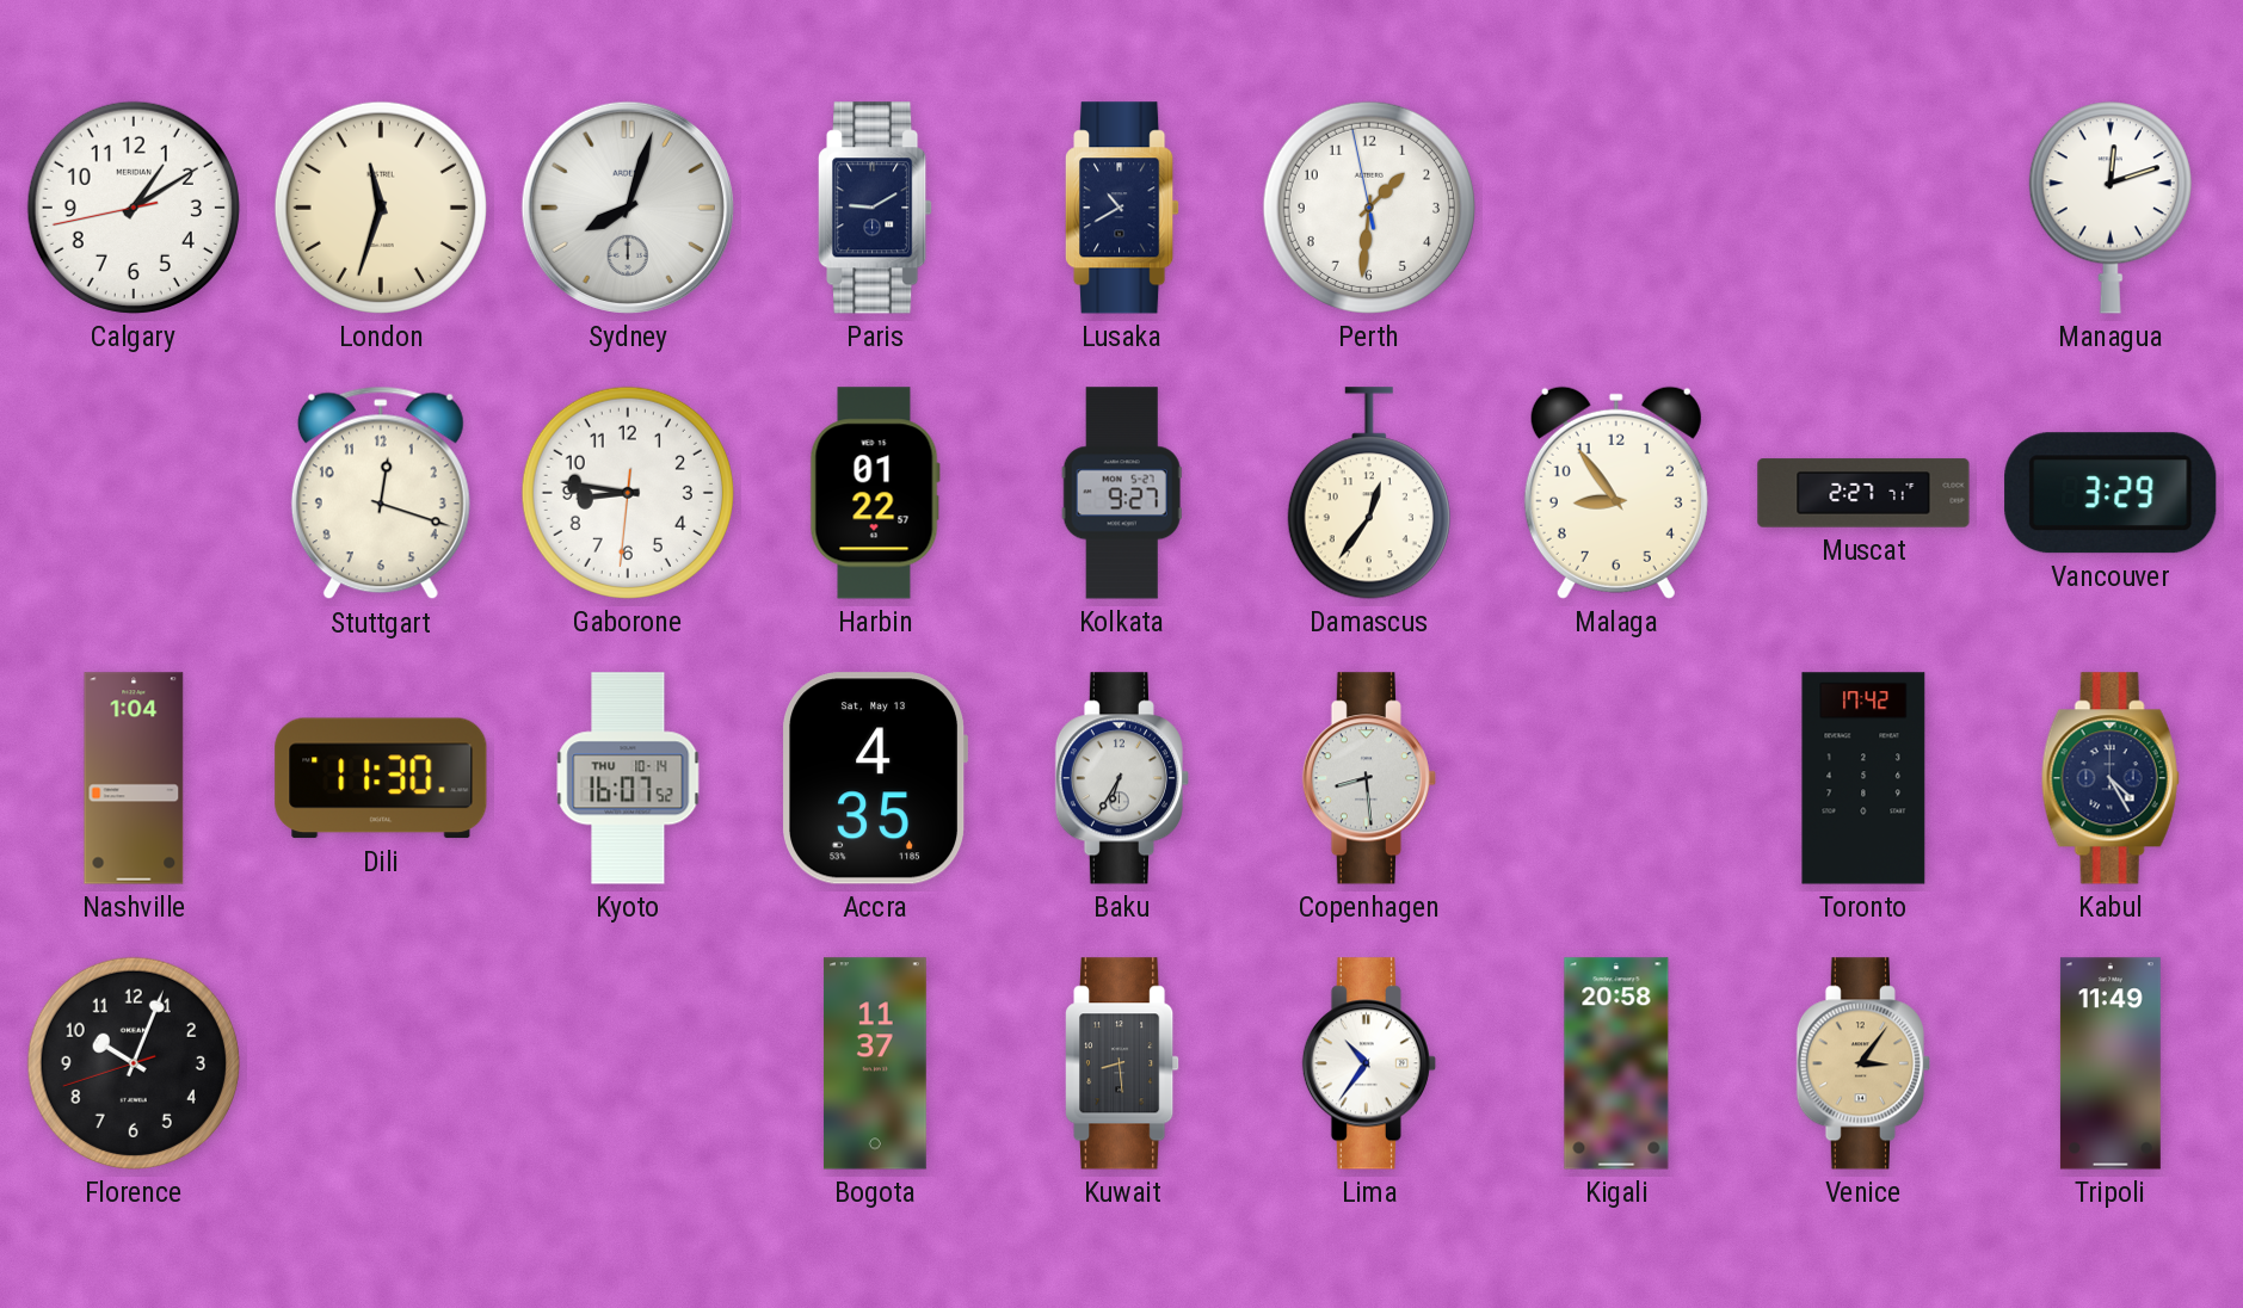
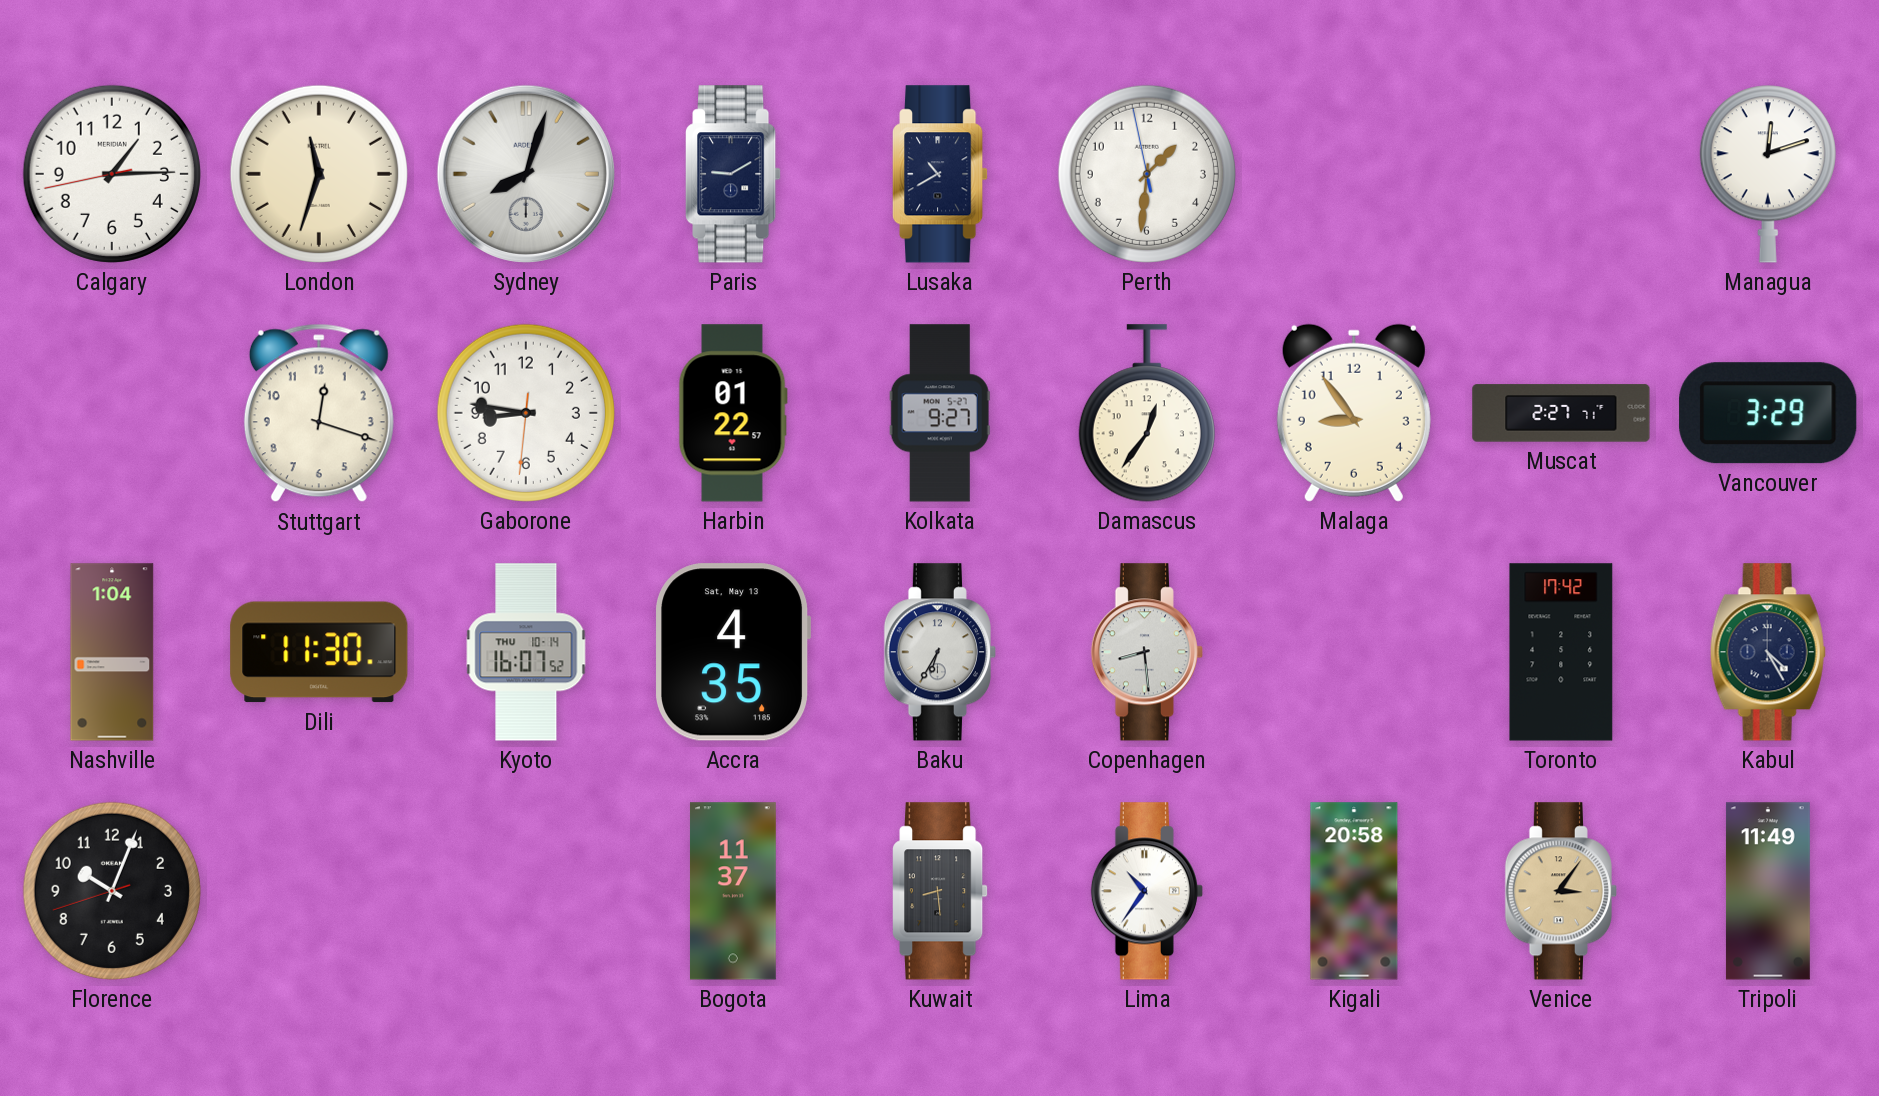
Calgary: 1:09 -> 1:14 (112, 174)
